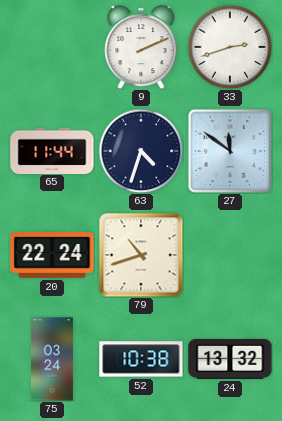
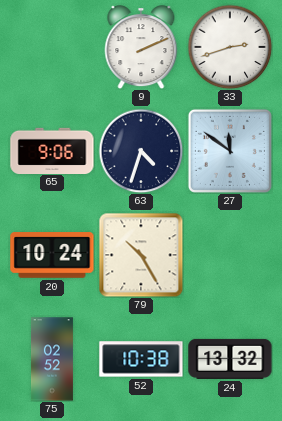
65: 11:44 -> 9:06 (52, 150)
20: 22:24 -> 10:24 (52, 255)
79: 10:42 -> 10:25 (141, 255)
75: 03:24 -> 02:52 (52, 359)
